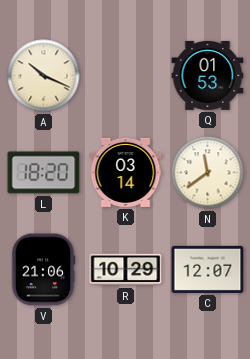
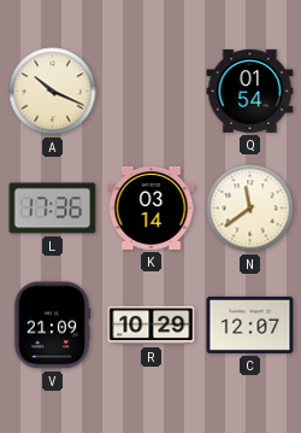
Q: 01:53 -> 01:54 (250, 90)
L: 18:20 -> 17:36 (53, 209)
V: 21:06 -> 21:09 (52, 326)
